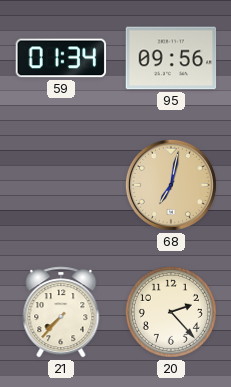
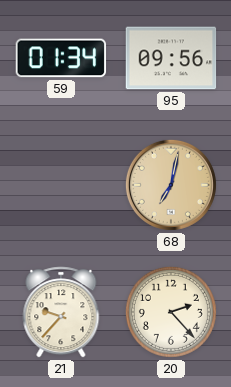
21: 7:37 -> 9:37 (61, 312)
